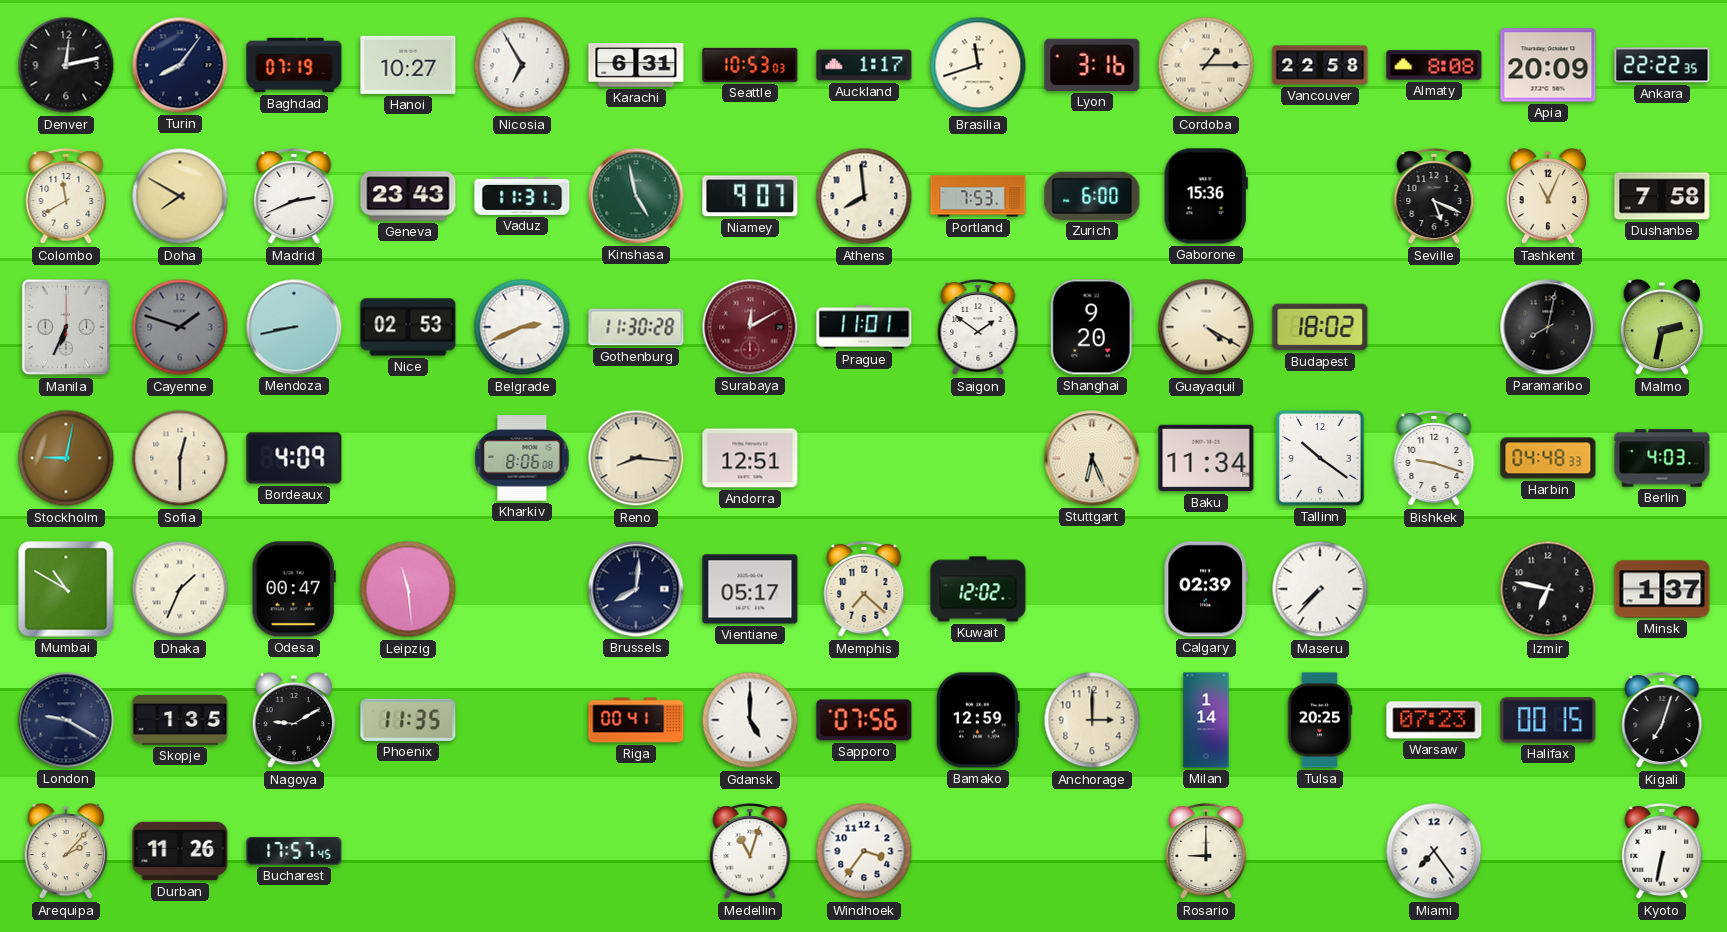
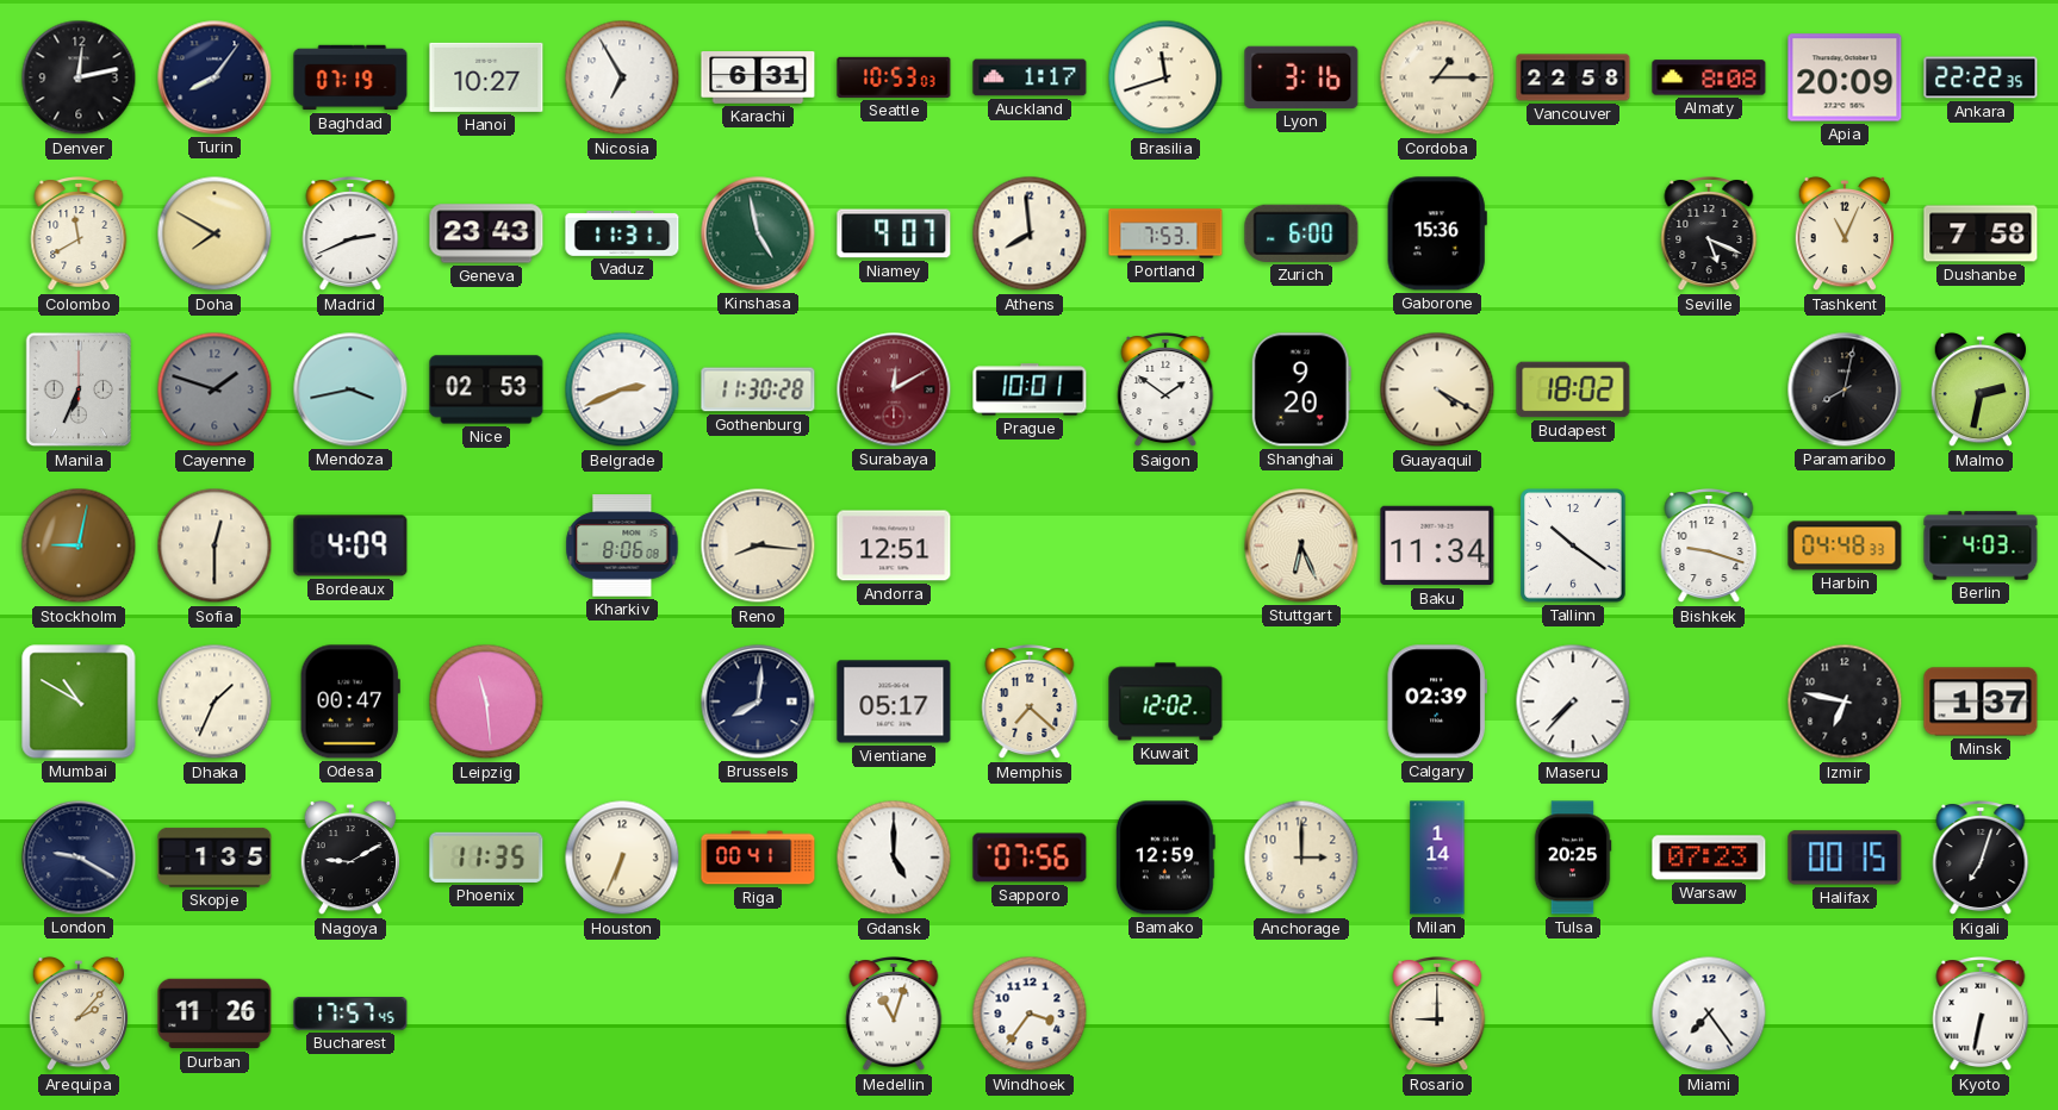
Mendoza: 8:43 -> 3:43 (350, 389)
Prague: 11:01 -> 10:01 (1030, 389)
Houston: none -> 6:34 (622, 858)
